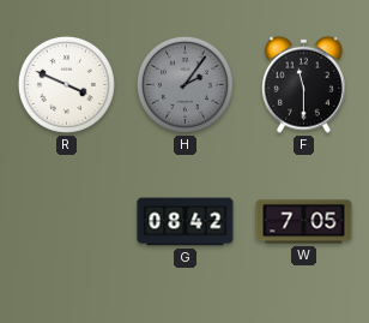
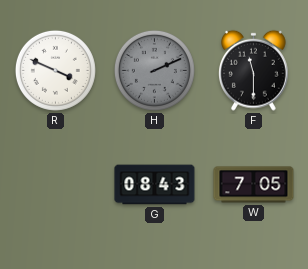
H: 2:06 -> 2:11 (154, 70)
G: 08:42 -> 08:43 (155, 185)
